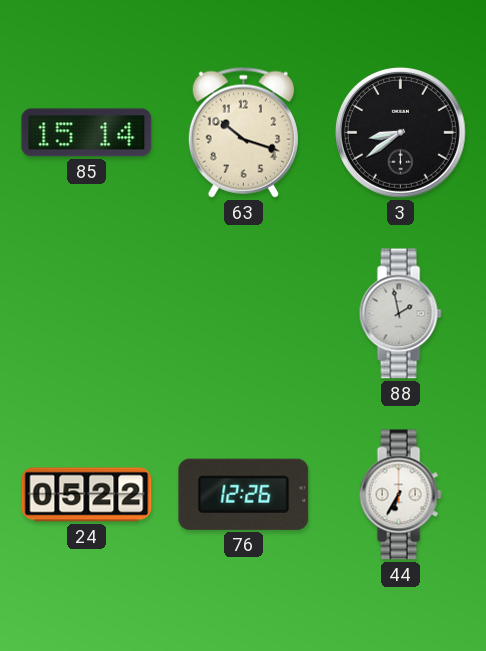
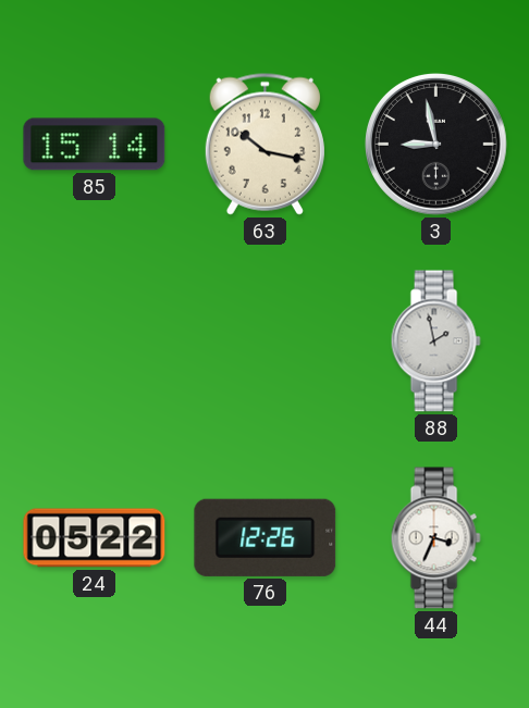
63: 10:18 -> 10:17 (264, 144)
3: 8:39 -> 8:58 (435, 144)
44: 6:35 -> 3:34 (435, 538)
